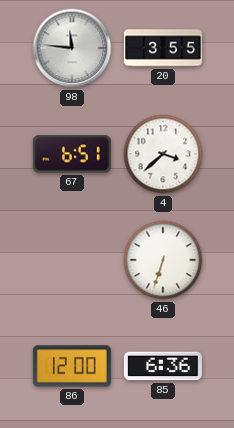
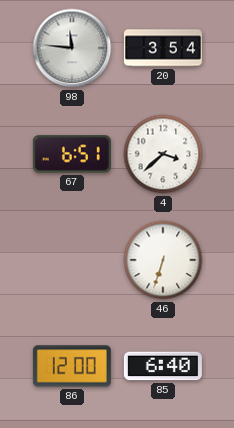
20: 3:55 -> 3:54 (163, 48)
85: 6:36 -> 6:40 (163, 366)
